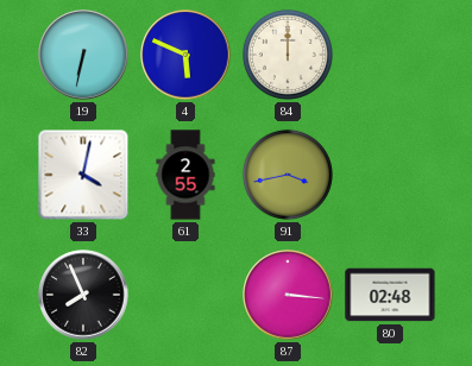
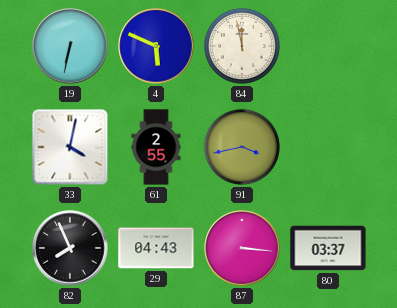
84: 12:00 -> 11:58 (242, 46)
29: none -> 04:43 (156, 248)
80: 02:48 -> 03:37 (328, 248)
